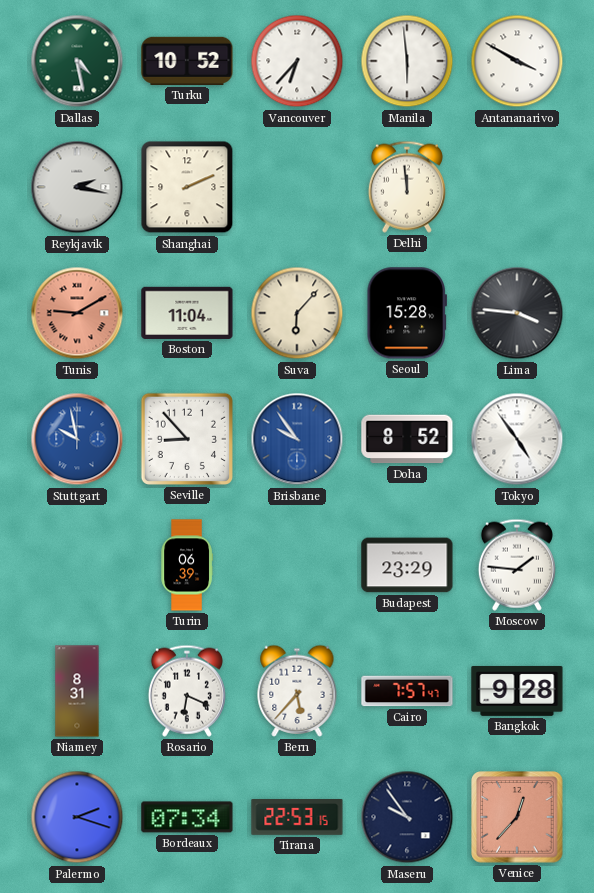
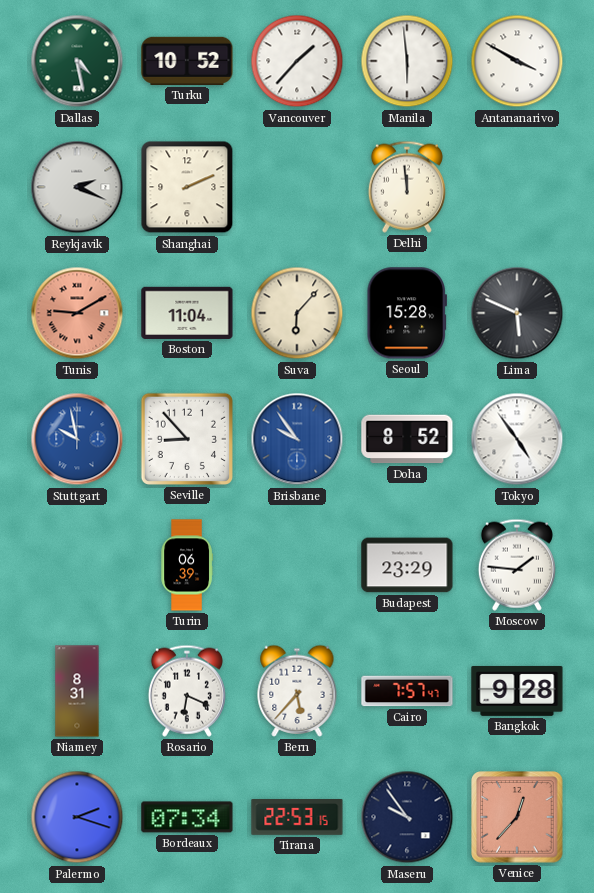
Vancouver: 6:37 -> 1:37 (297, 61)
Reykjavik: 2:17 -> 2:19 (77, 187)
Lima: 3:46 -> 5:49 (517, 313)
